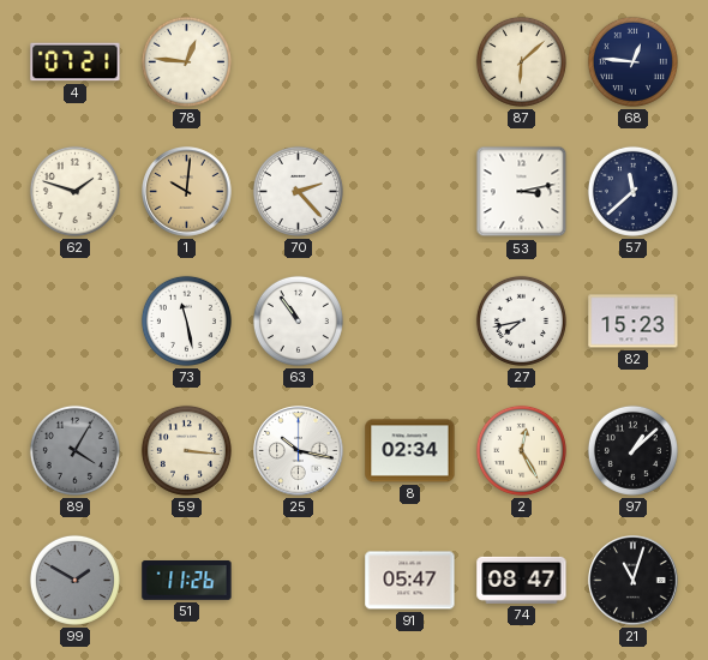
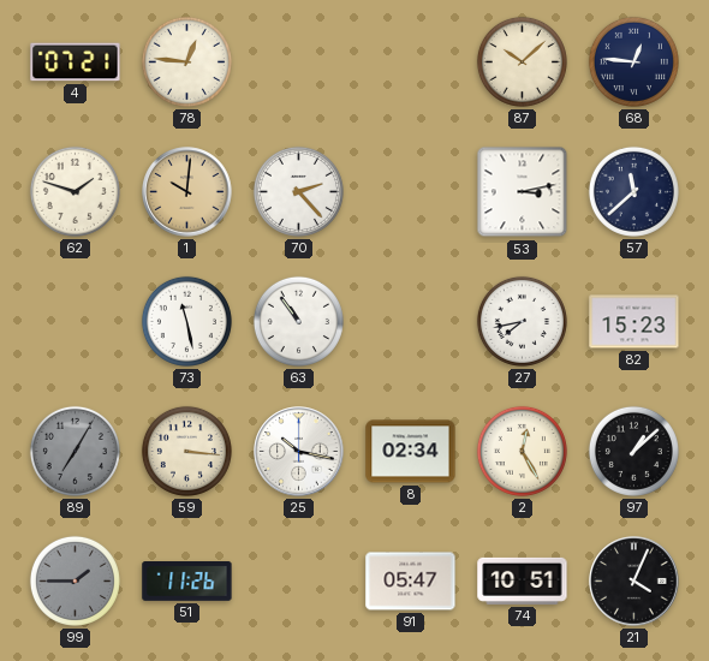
87: 6:08 -> 10:08 (522, 61)
89: 4:05 -> 7:05 (75, 451)
99: 1:50 -> 1:45 (75, 580)
74: 08:47 -> 10:51 (523, 580)
21: 11:03 -> 4:04 (634, 582)
